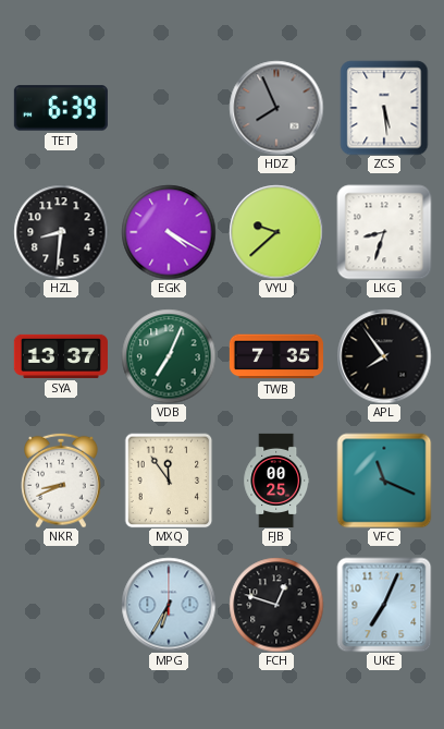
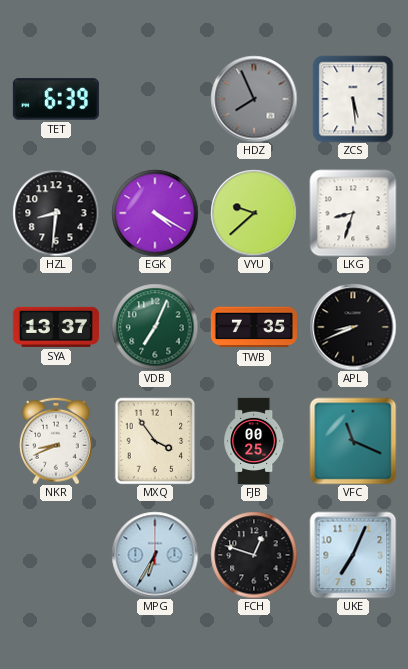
APL: 7:54 -> 8:41 (353, 327)
MXQ: 11:54 -> 3:54 (155, 441)
